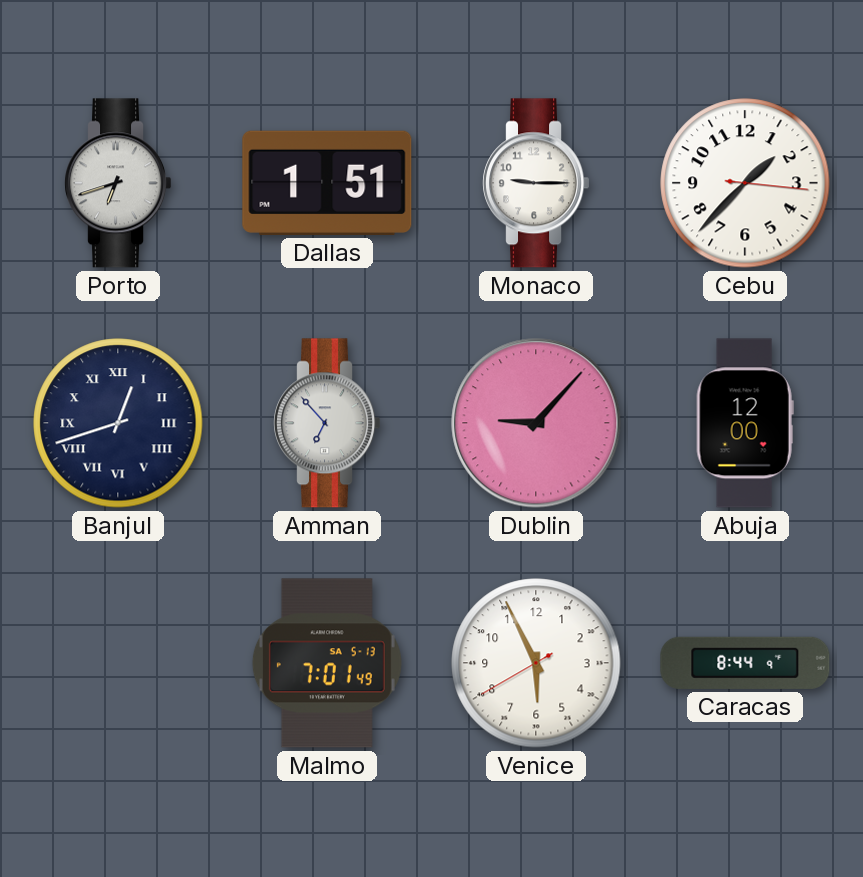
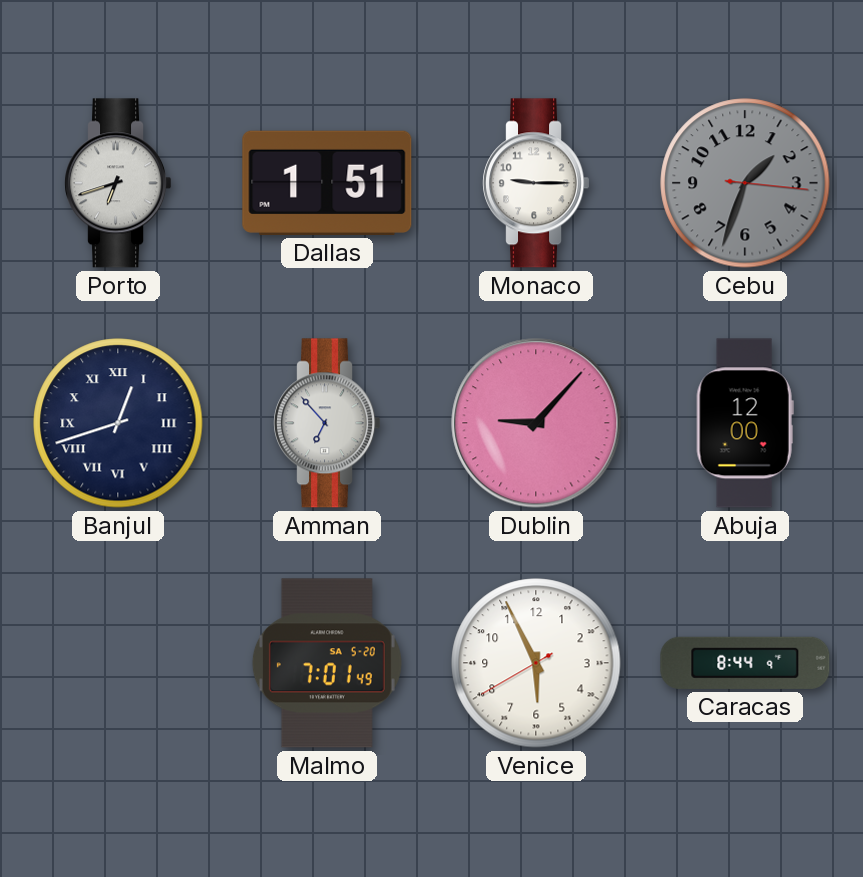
Cebu: 1:37 -> 1:33 (745, 183)
Cebu dial: white -> grey (745, 183)
Malmo date: SA 5-13 -> SA 5-20 (327, 663)
